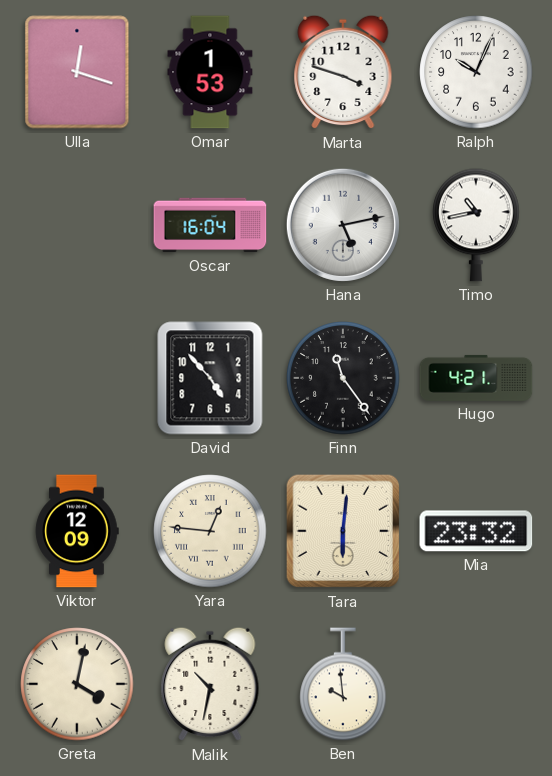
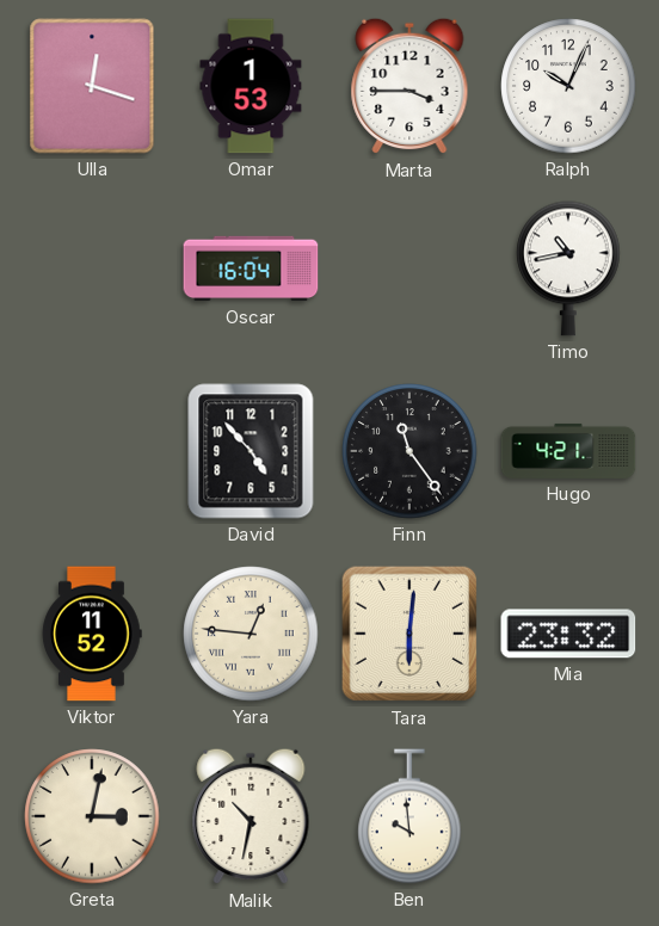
Marta: 3:48 -> 3:45 (409, 86)
Hana: 5:13 -> none (343, 225)
Viktor: 12:09 -> 11:52 (92, 634)
Greta: 4:02 -> 3:02 (92, 816)
